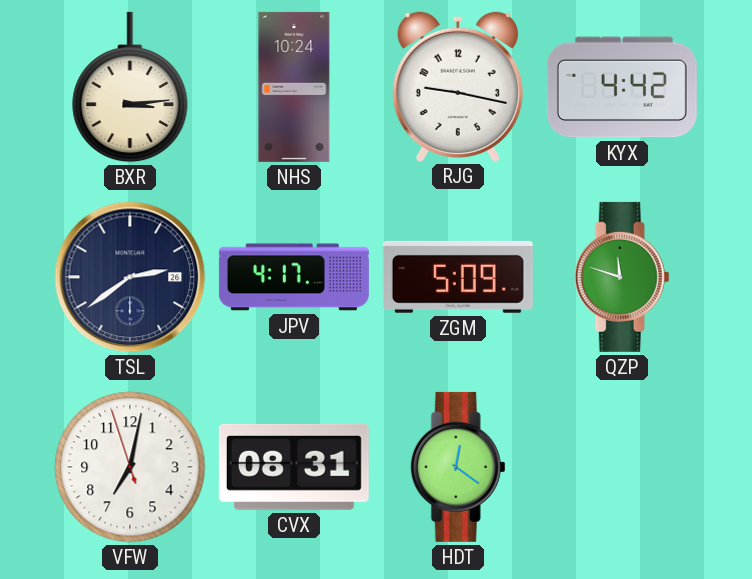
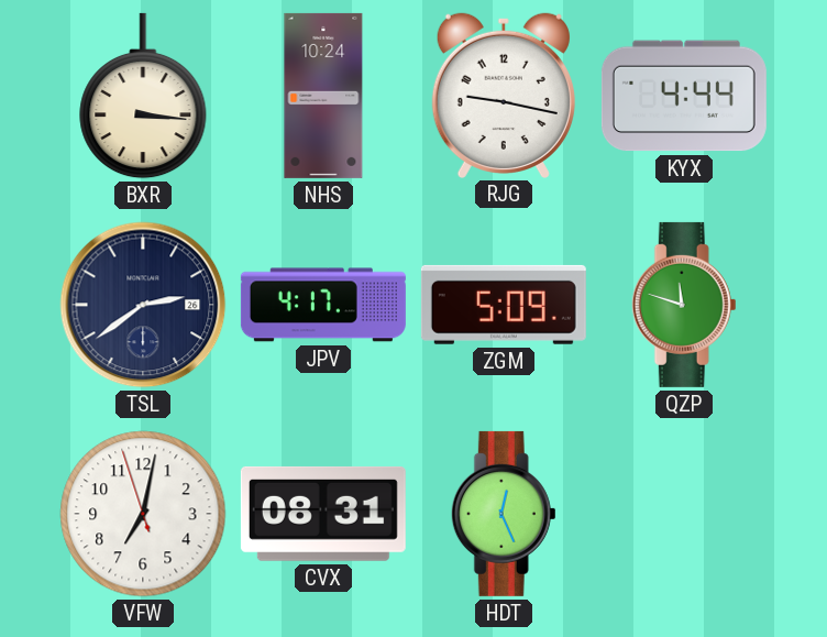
BXR: 3:14 -> 3:16 (143, 96)
KYX: 4:42 -> 4:44 (684, 96)
HDT: 12:21 -> 12:26 (504, 514)
